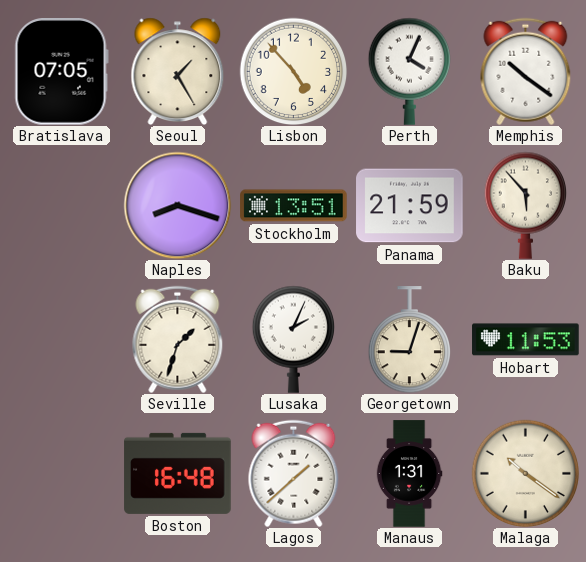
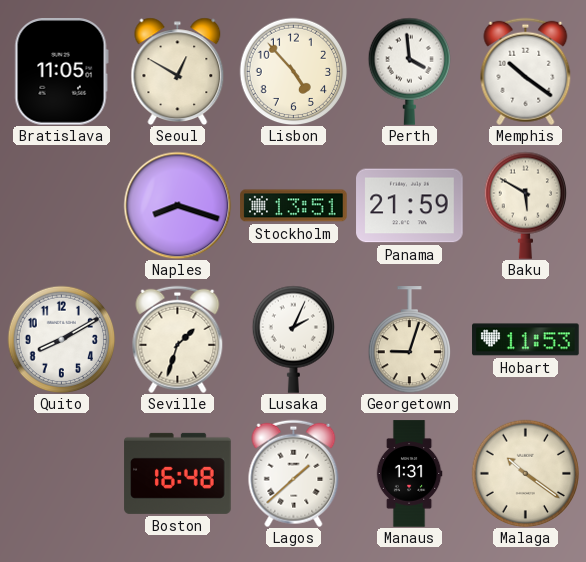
Bratislava: 07:05 -> 11:05 (61, 72)
Seoul: 1:25 -> 12:50 (178, 71)
Perth: 4:04 -> 3:59 (409, 71)
Baku: 5:53 -> 5:50 (525, 205)
Quito: none -> 8:10 (61, 339)
